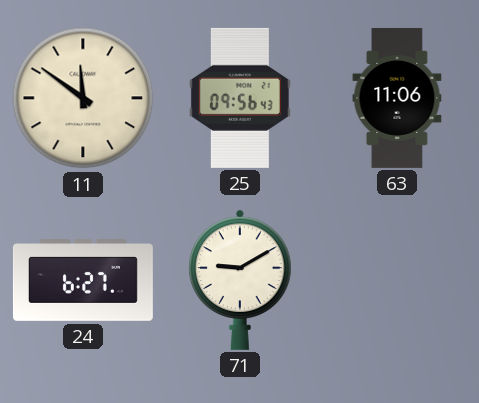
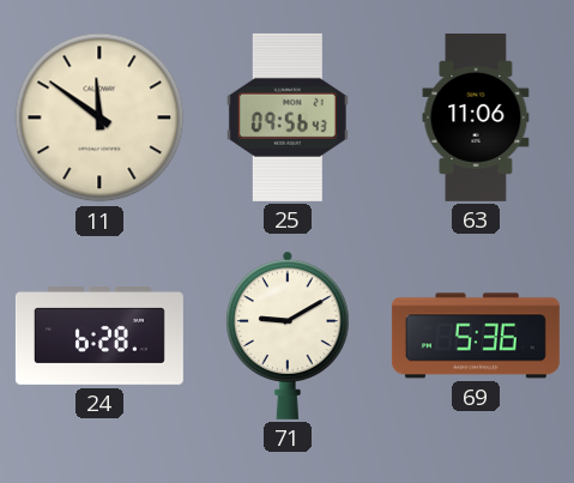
24: 6:27 -> 6:28 (99, 337)
69: none -> 5:36 (476, 336)
